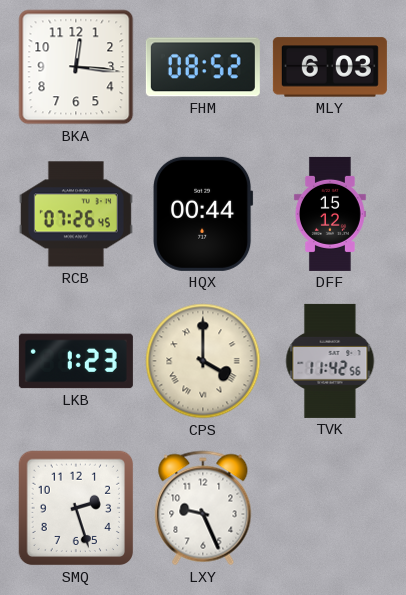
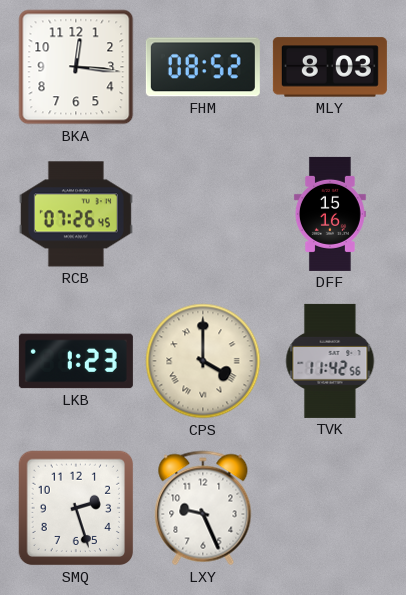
MLY: 6:03 -> 8:03 (330, 67)
HQX: 00:44 -> none (204, 214)
DFF: 15:12 -> 15:16 (330, 214)
